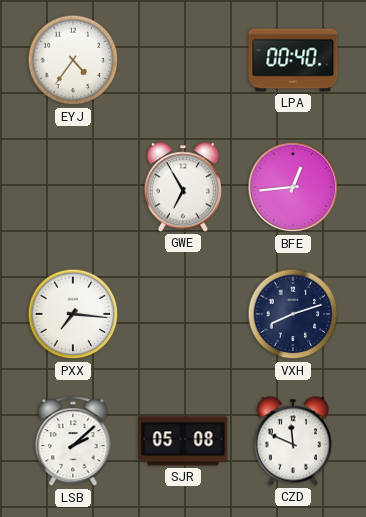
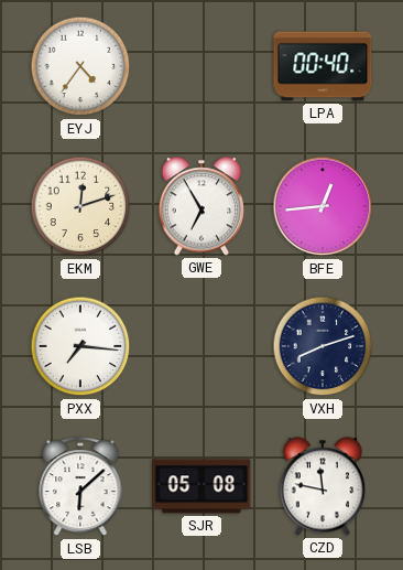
EKM: none -> 12:12 (80, 206)
LSB: 2:08 -> 6:08 (80, 487)
CZD: 11:49 -> 11:47 (323, 486)
